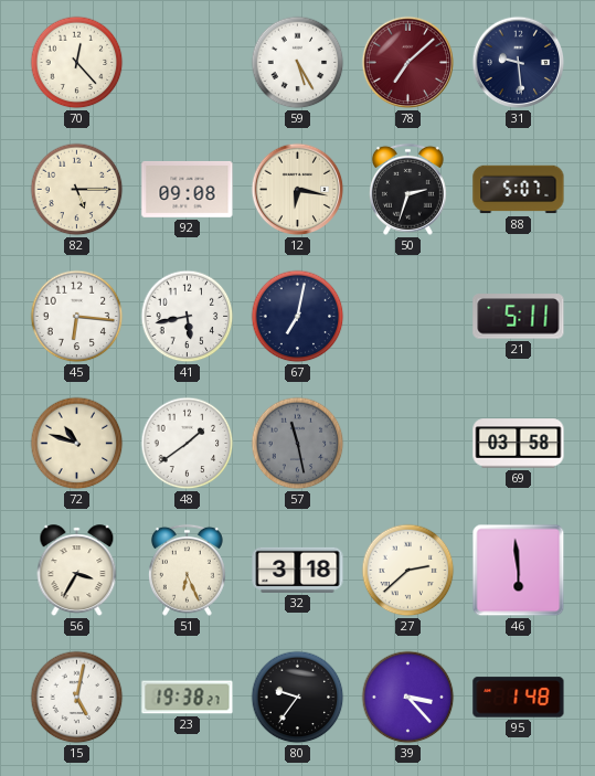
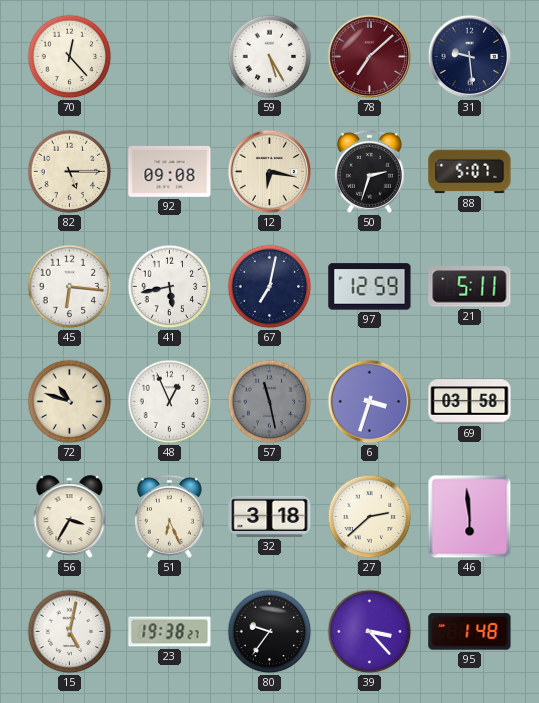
97: none -> 12:59 (370, 287)
48: 1:39 -> 12:56 (170, 402)
6: none -> 3:33 (370, 402)
